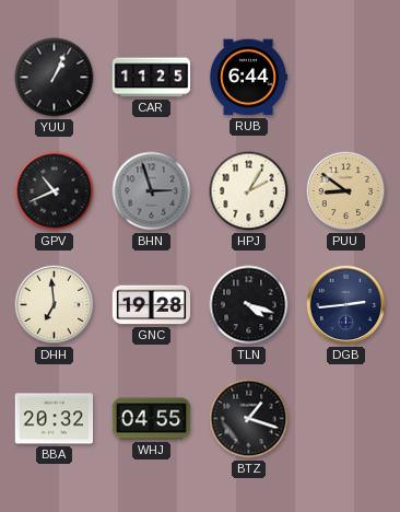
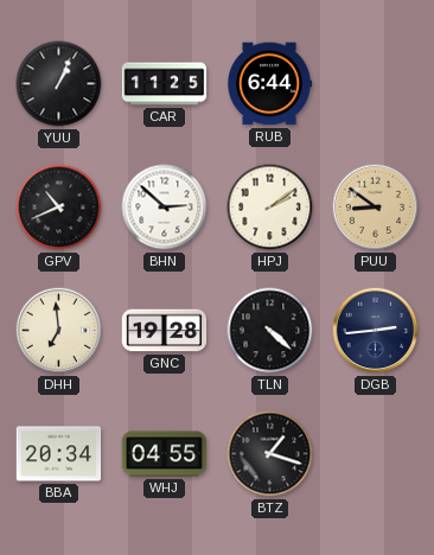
BHN: 2:57 -> 2:52 (165, 208)
BHN dial: grey -> white (165, 208)
HPJ: 2:05 -> 2:09 (270, 208)
TLN: 4:18 -> 4:22 (270, 331)
BBA: 20:32 -> 20:34 (59, 454)
